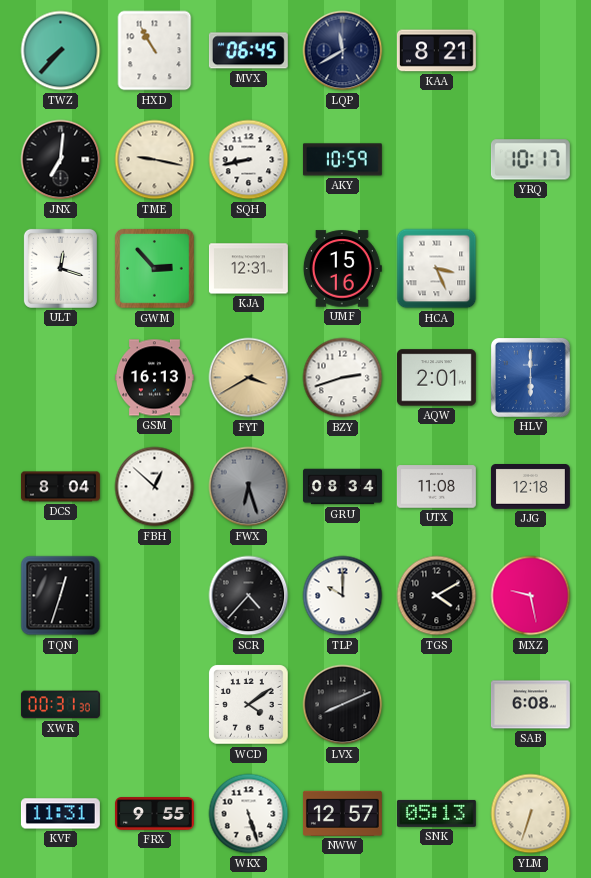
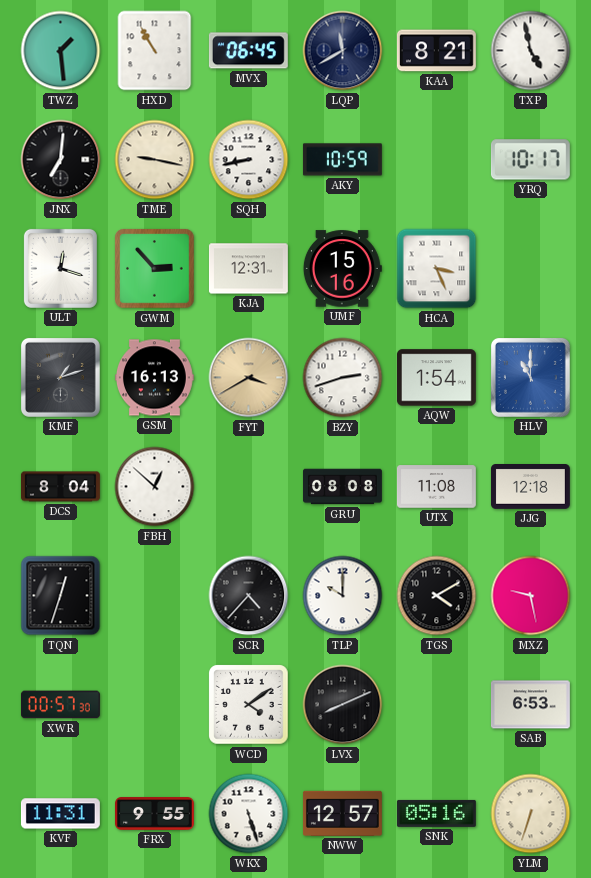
TWZ: 7:37 -> 1:29 (61, 51)
TXP: none -> 4:58 (531, 51)
KMF: none -> 1:12 (60, 377)
AQW: 2:01 -> 1:54 (436, 378)
HLV: 6:00 -> 11:00 (530, 377)
FWX: 6:27 -> none (249, 487)
GRU: 08:34 -> 08:08 (343, 487)
XWR: 00:31 -> 00:57 (60, 705)
SAB: 6:08 -> 6:53 (530, 705)
SNK: 05:13 -> 05:16 (436, 813)
